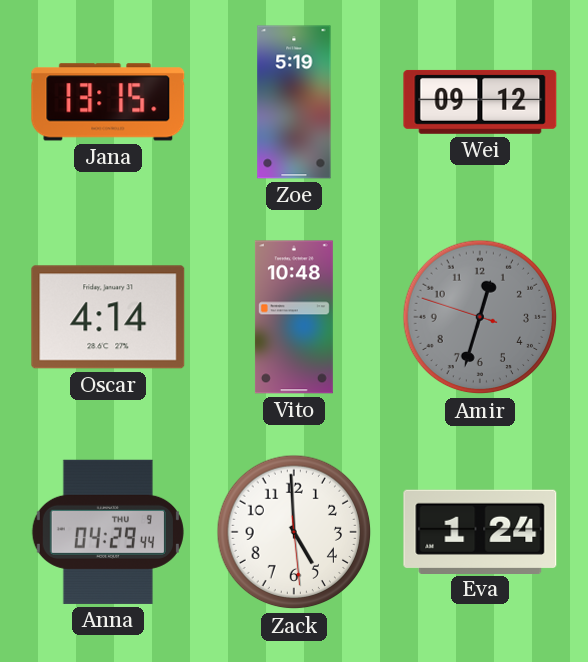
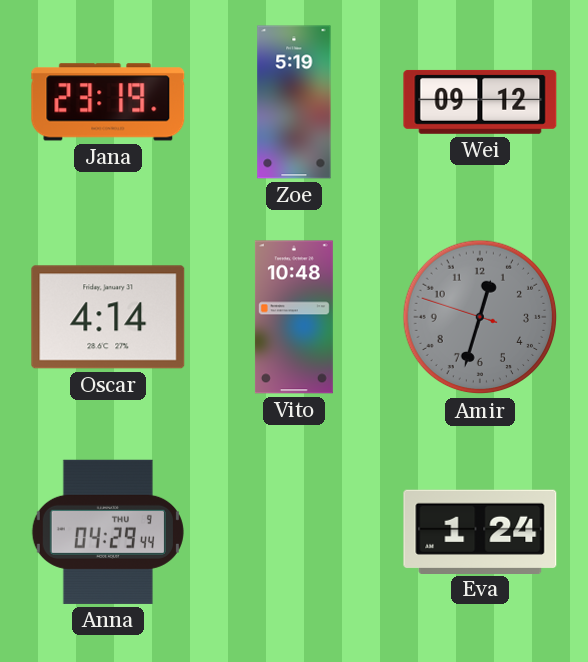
Jana: 13:15 -> 23:19 (108, 102)
Zack: 4:59 -> none (294, 532)
